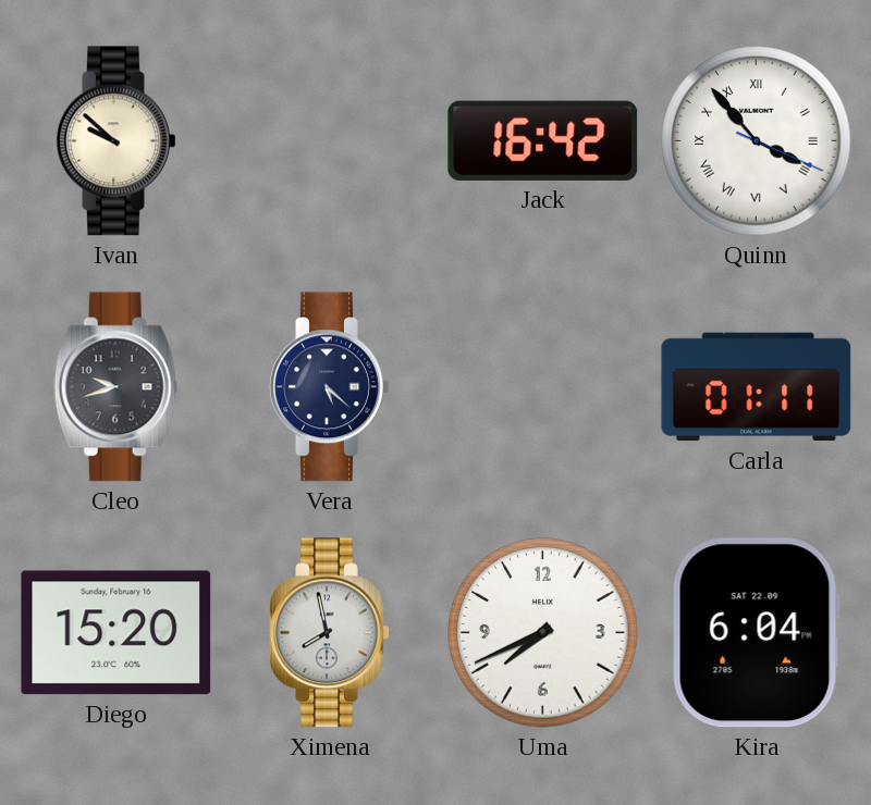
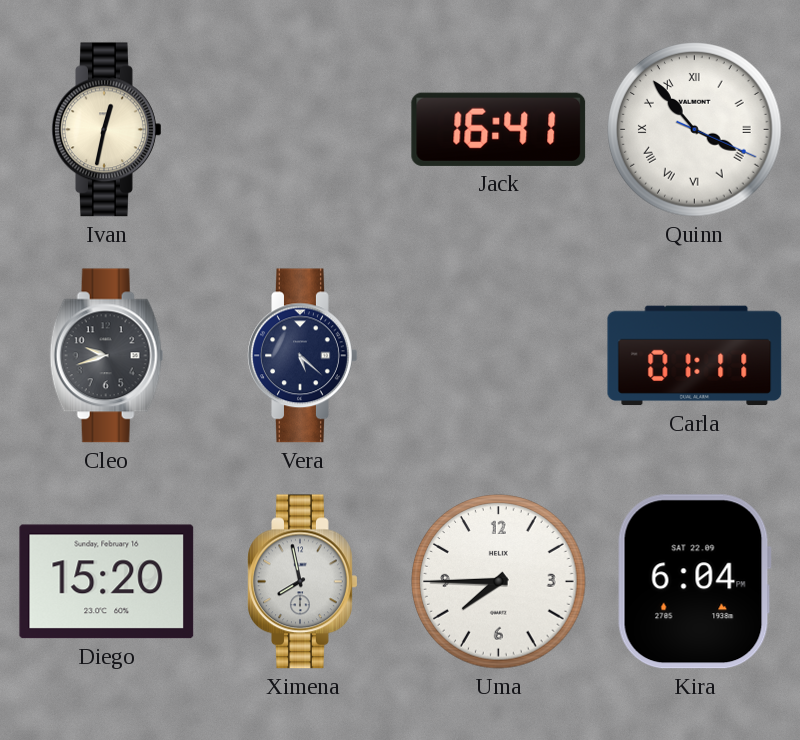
Ivan: 9:52 -> 12:32 (107, 130)
Jack: 16:42 -> 16:41 (499, 129)
Uma: 7:41 -> 7:45 (499, 582)
